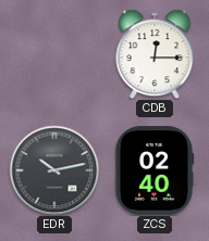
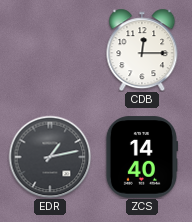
EDR: 10:13 -> 1:13 (50, 157)
ZCS: 02:40 -> 14:40 (142, 157)
